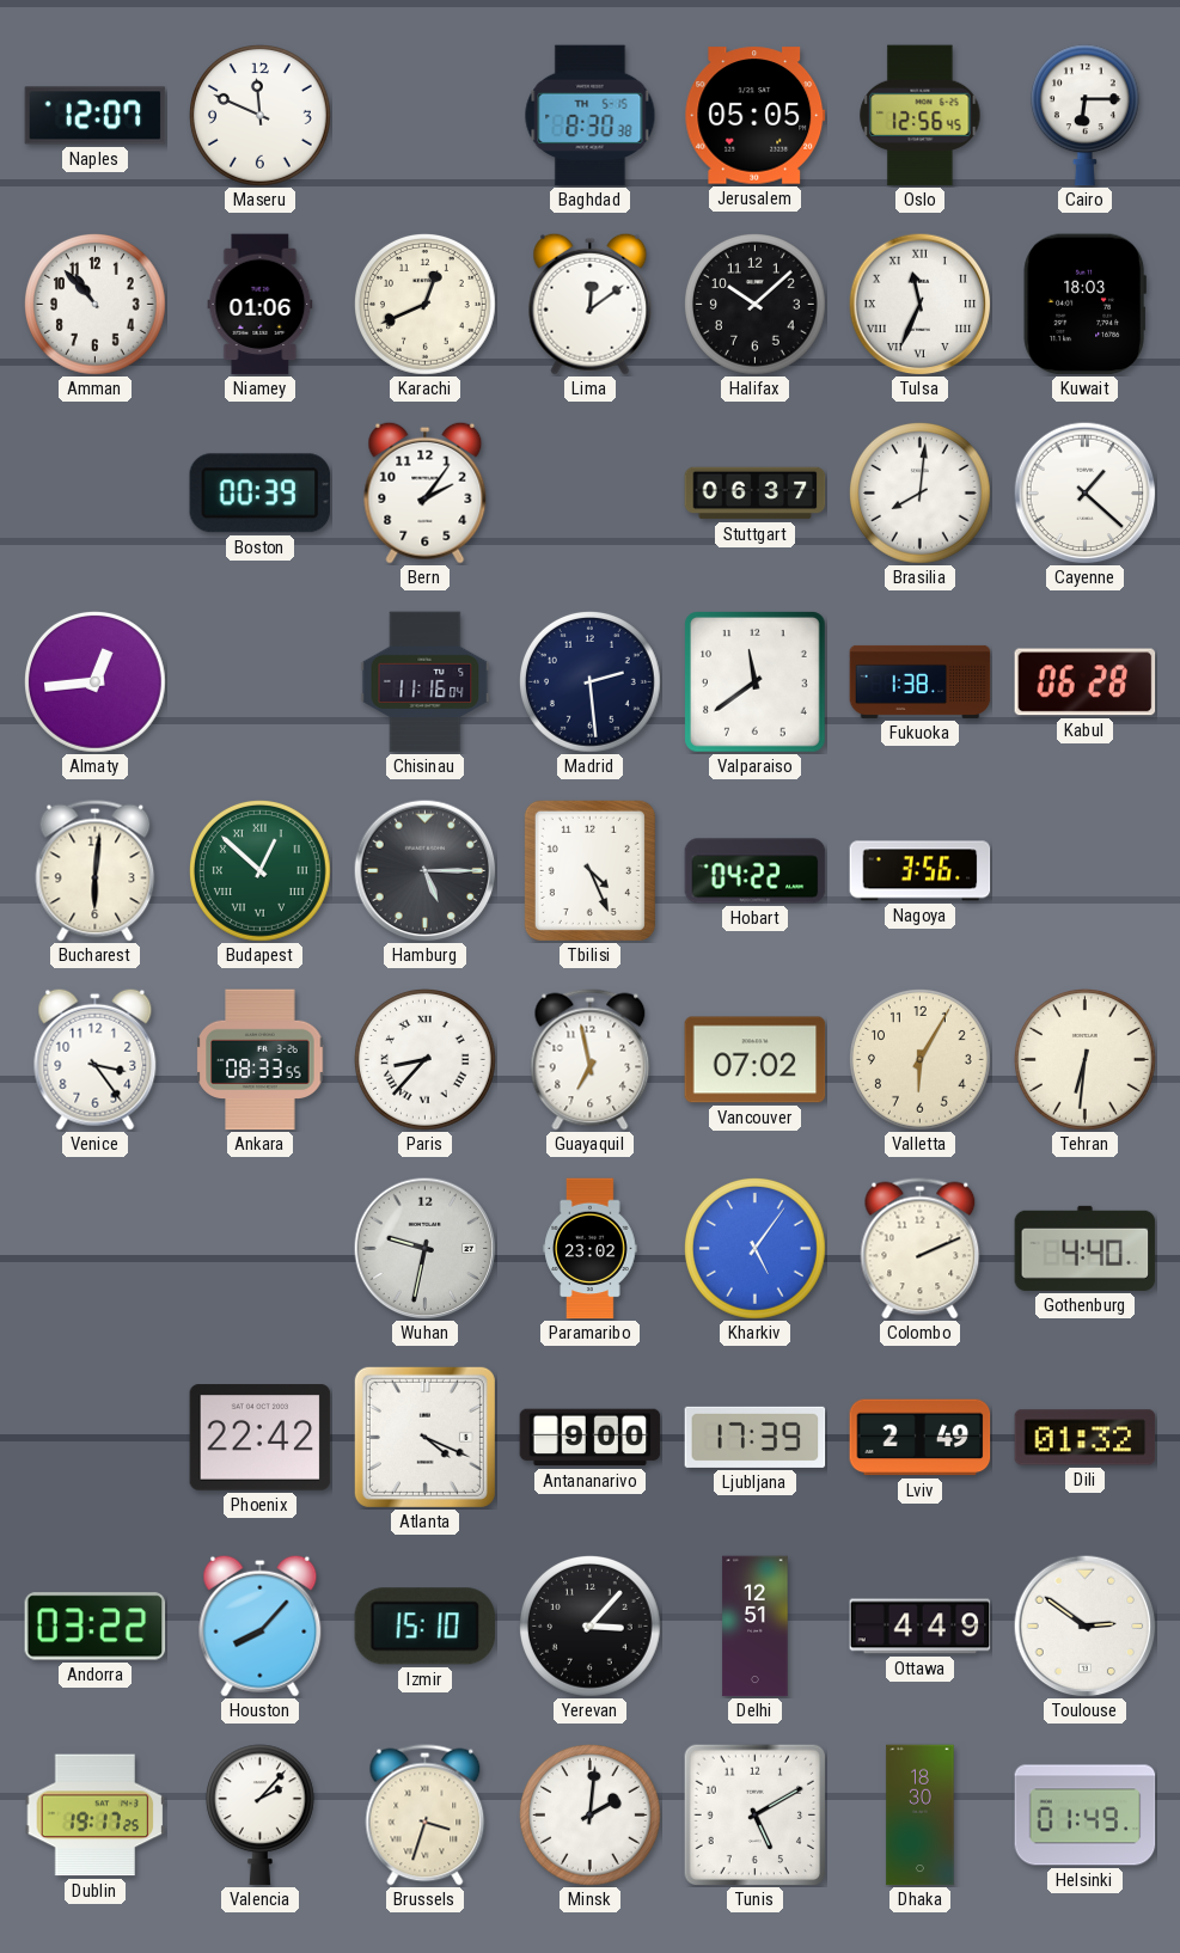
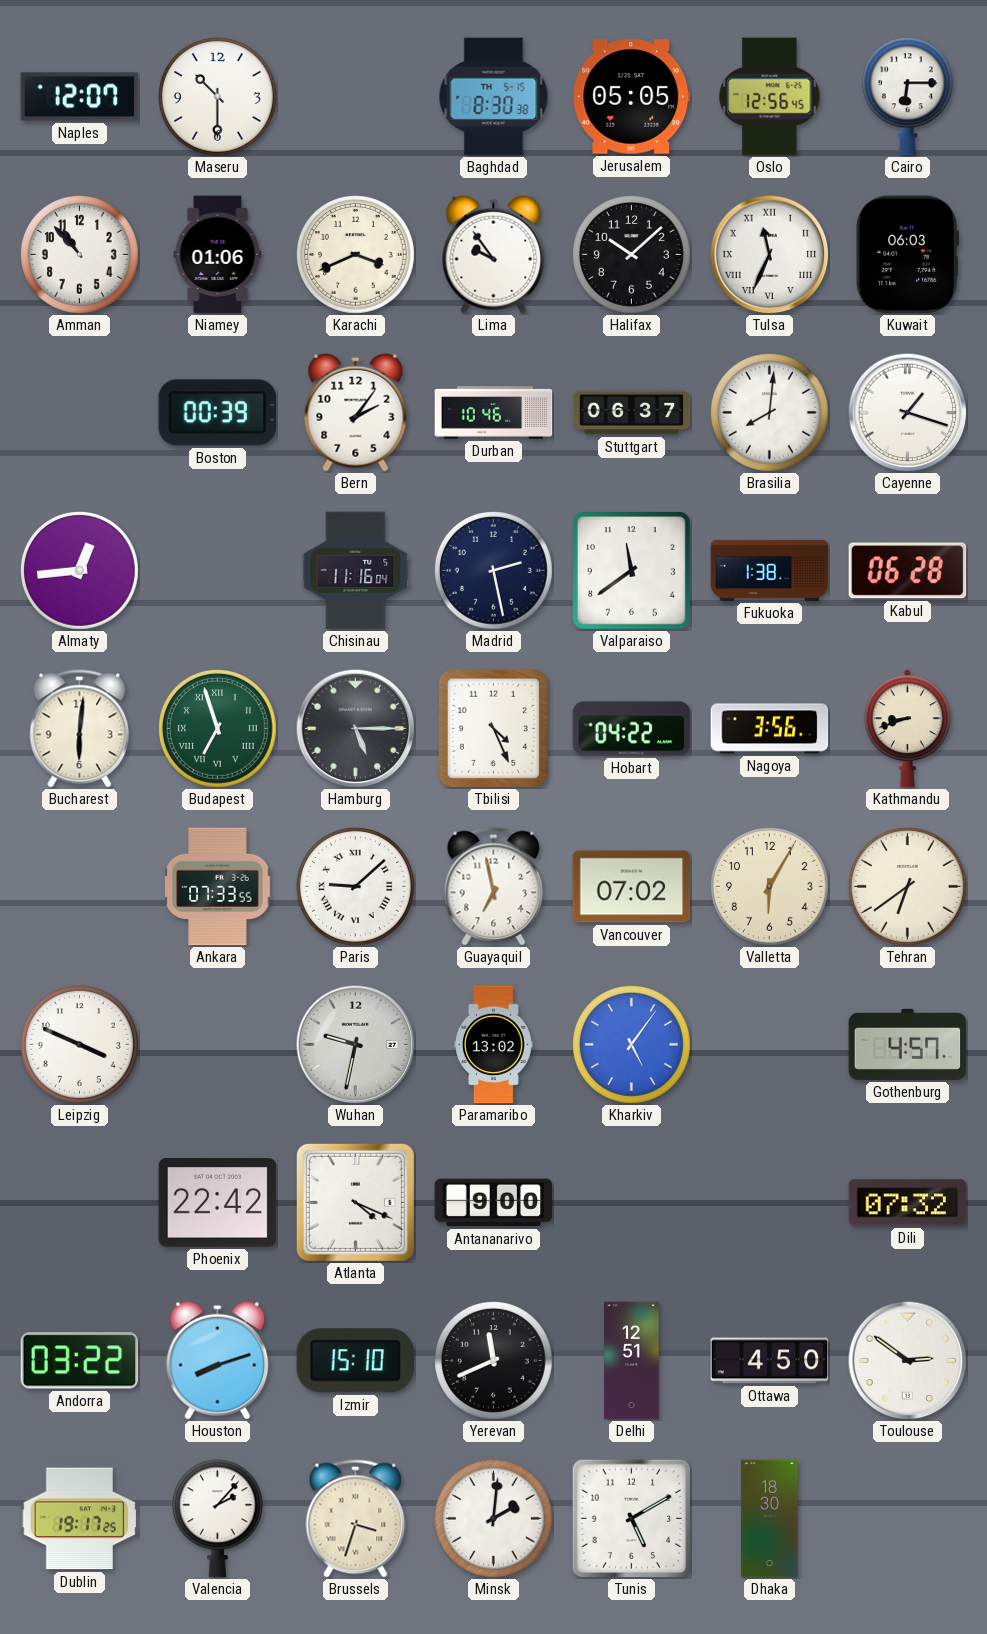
Maseru: 11:49 -> 10:30 (218, 97)
Karachi: 12:41 -> 3:41 (356, 255)
Lima: 12:09 -> 9:54 (494, 254)
Kuwait: 18:03 -> 06:03 (907, 255)
Durban: none -> 10:46 (494, 413)
Cayenne: 1:22 -> 1:18 (907, 412)
Madrid: 2:29 -> 2:28 (494, 571)
Budapest: 12:52 -> 6:57 (218, 729)
Kathmandu: none -> 8:42 (907, 729)
Venice: 3:24 -> none (96, 1059)
Ankara: 08:33 -> 07:33 (218, 887)
Paris: 8:37 -> 9:08 (356, 887)
Tehran: 6:31 -> 6:39 (908, 887)
Leipzig: none -> 3:49 (80, 1045)
Paramaribo: 23:02 -> 13:02 (494, 1045)
Colombo: 2:11 -> none (921, 1249)
Gothenburg: 4:40 -> 4:57 (908, 1044)
Ljubljana: 17:39 -> none (756, 1437)
Lviv: 2:49 -> none (921, 1438)
Dili: 01:32 -> 07:32 (908, 1203)
Houston: 8:07 -> 8:12 (218, 1360)
Yerevan: 3:07 -> 11:41 (494, 1361)
Ottawa: 4:49 -> 4:50 (770, 1361)
Helsinki: 01:49 -> none (1086, 1816)
